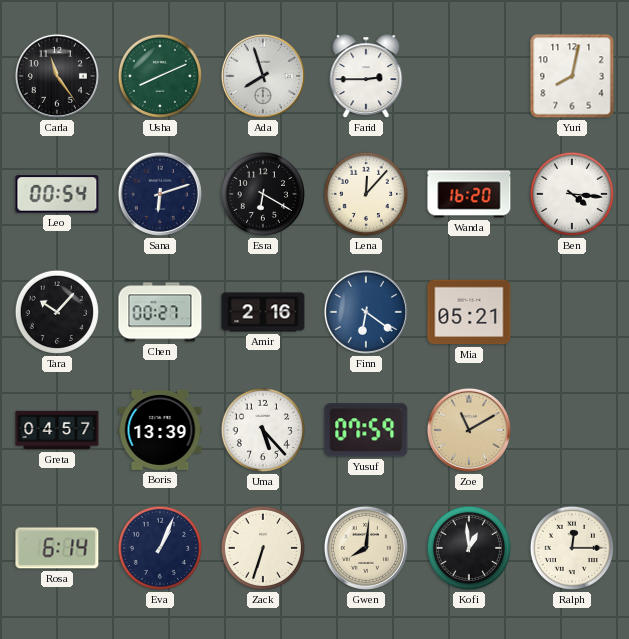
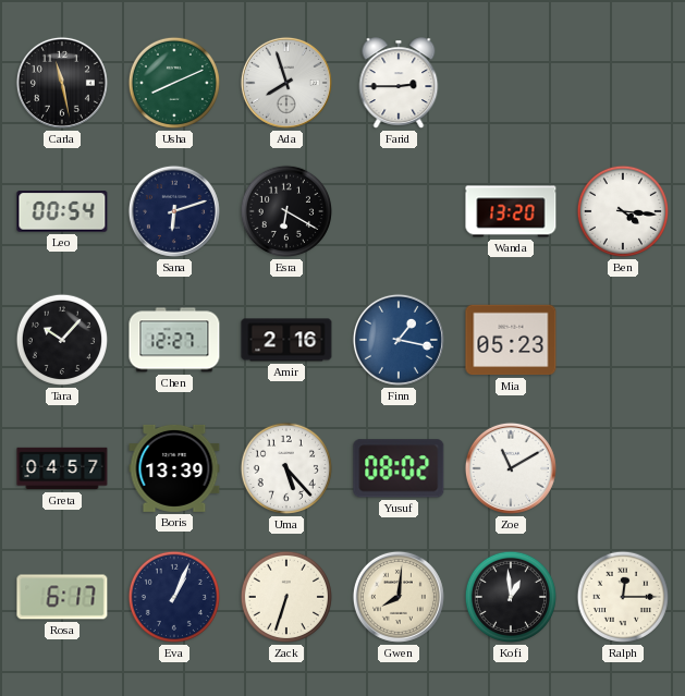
Carla: 11:24 -> 11:28 (62, 83)
Yuri: 8:02 -> none (572, 76)
Lena: 12:07 -> none (366, 194)
Wanda: 16:20 -> 13:20 (511, 211)
Chen: 00:27 -> 12:27 (174, 340)
Finn: 6:21 -> 1:17 (399, 340)
Mia: 05:21 -> 05:23 (511, 340)
Yusuf: 07:59 -> 08:02 (399, 468)
Zoe dial: champagne -> white (511, 468)
Rosa: 6:14 -> 6:17 (62, 597)
